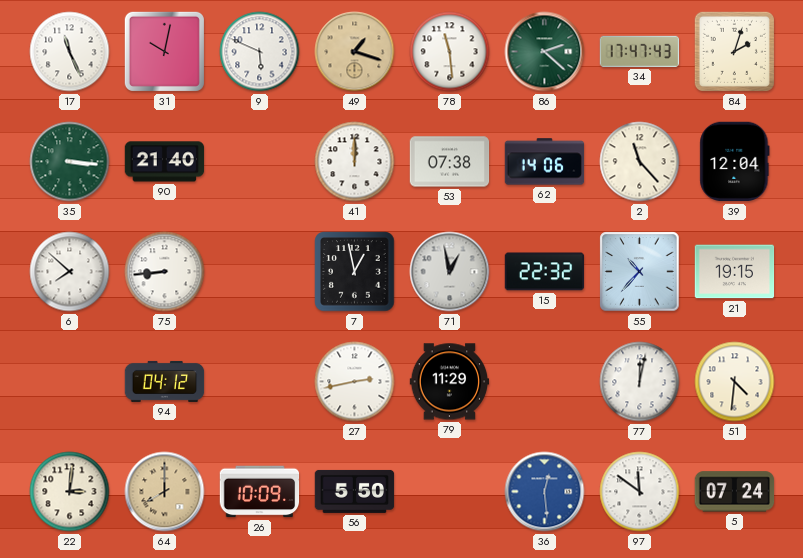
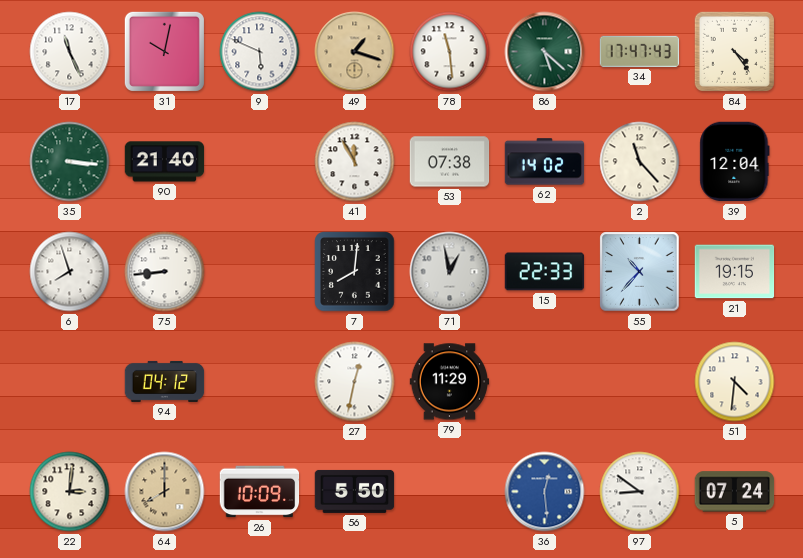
86: 2:22 -> 5:22 (545, 52)
84: 2:03 -> 4:24 (734, 51)
41: 12:00 -> 11:55 (355, 162)
62: 14:06 -> 14:02 (545, 162)
6: 7:52 -> 7:57 (70, 272)
7: 12:58 -> 8:01 (355, 272)
15: 22:32 -> 22:33 (545, 272)
27: 2:43 -> 12:32 (355, 382)
77: 12:02 -> none (640, 382)
97: 11:51 -> 8:51 (640, 492)
